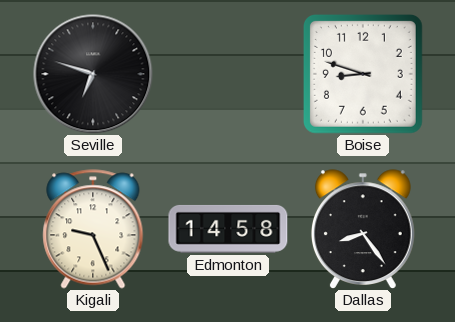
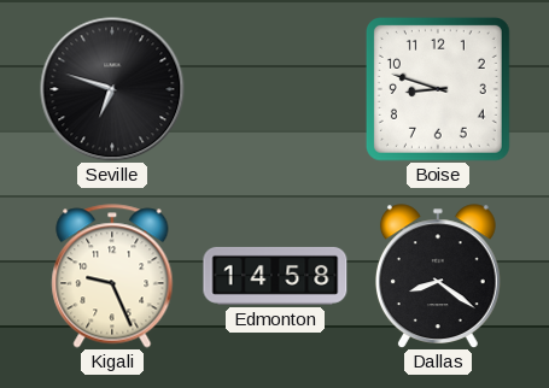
Dallas: 8:24 -> 8:21 (438, 276)
